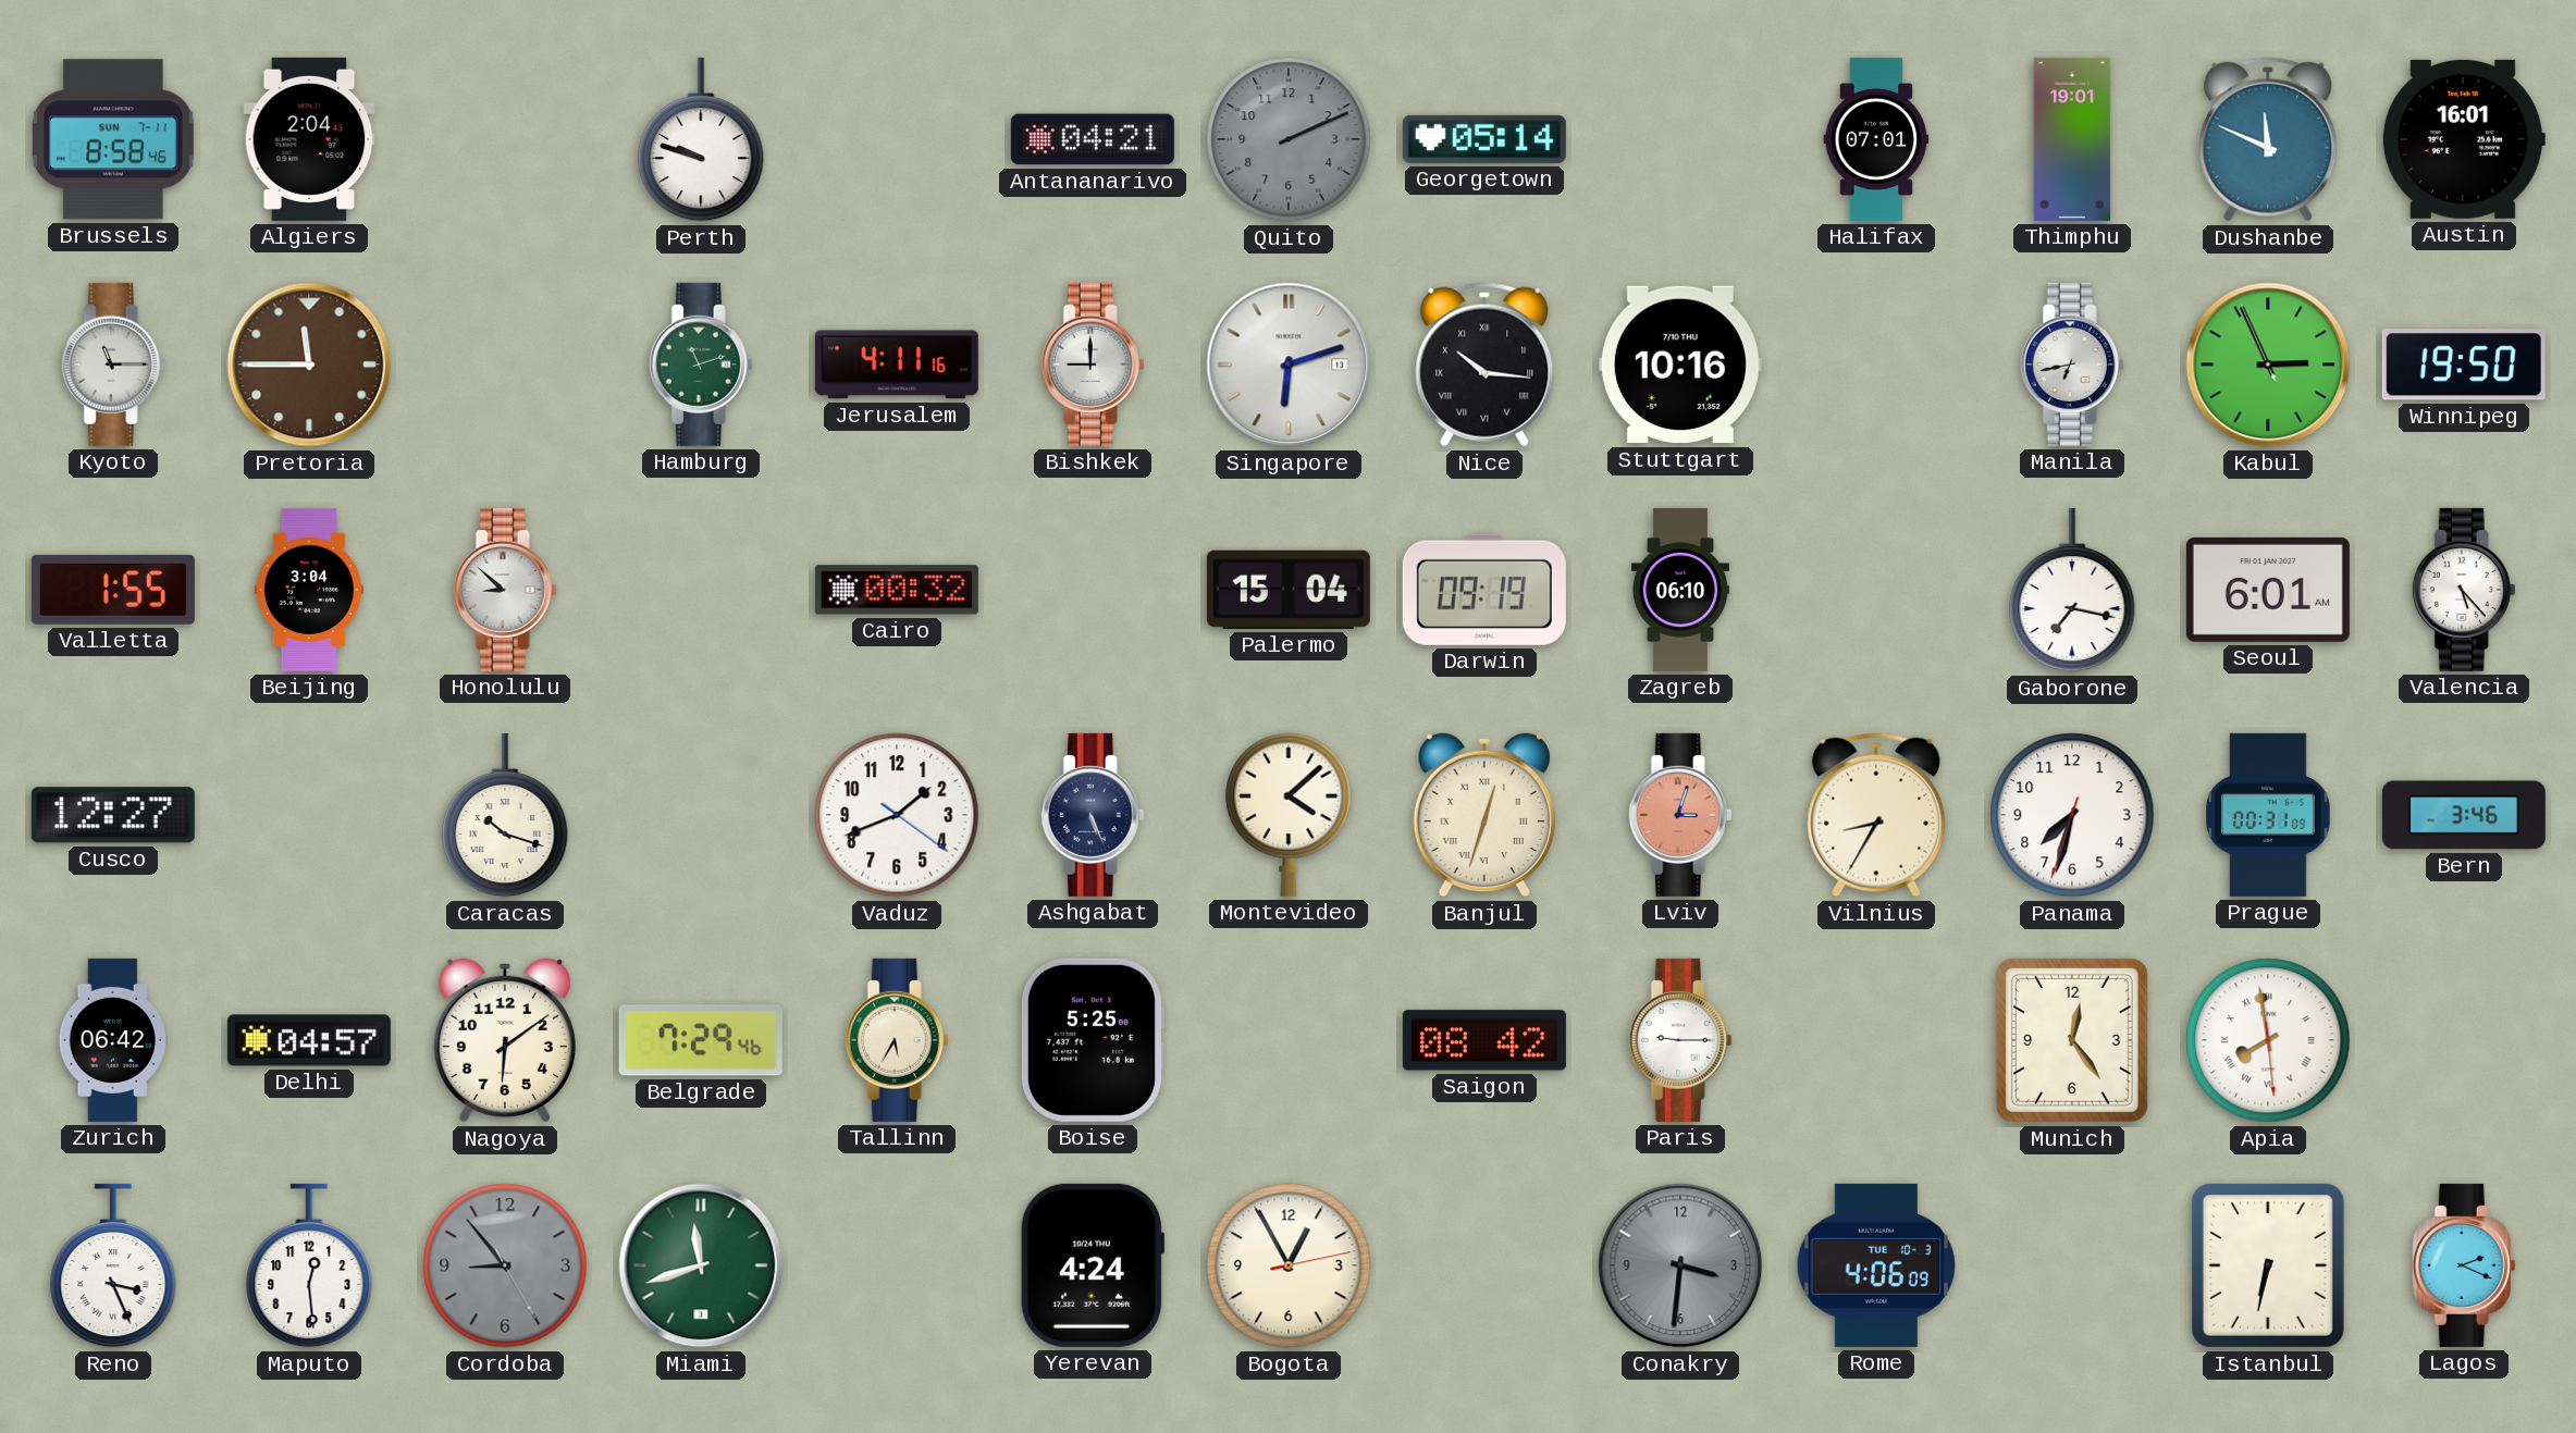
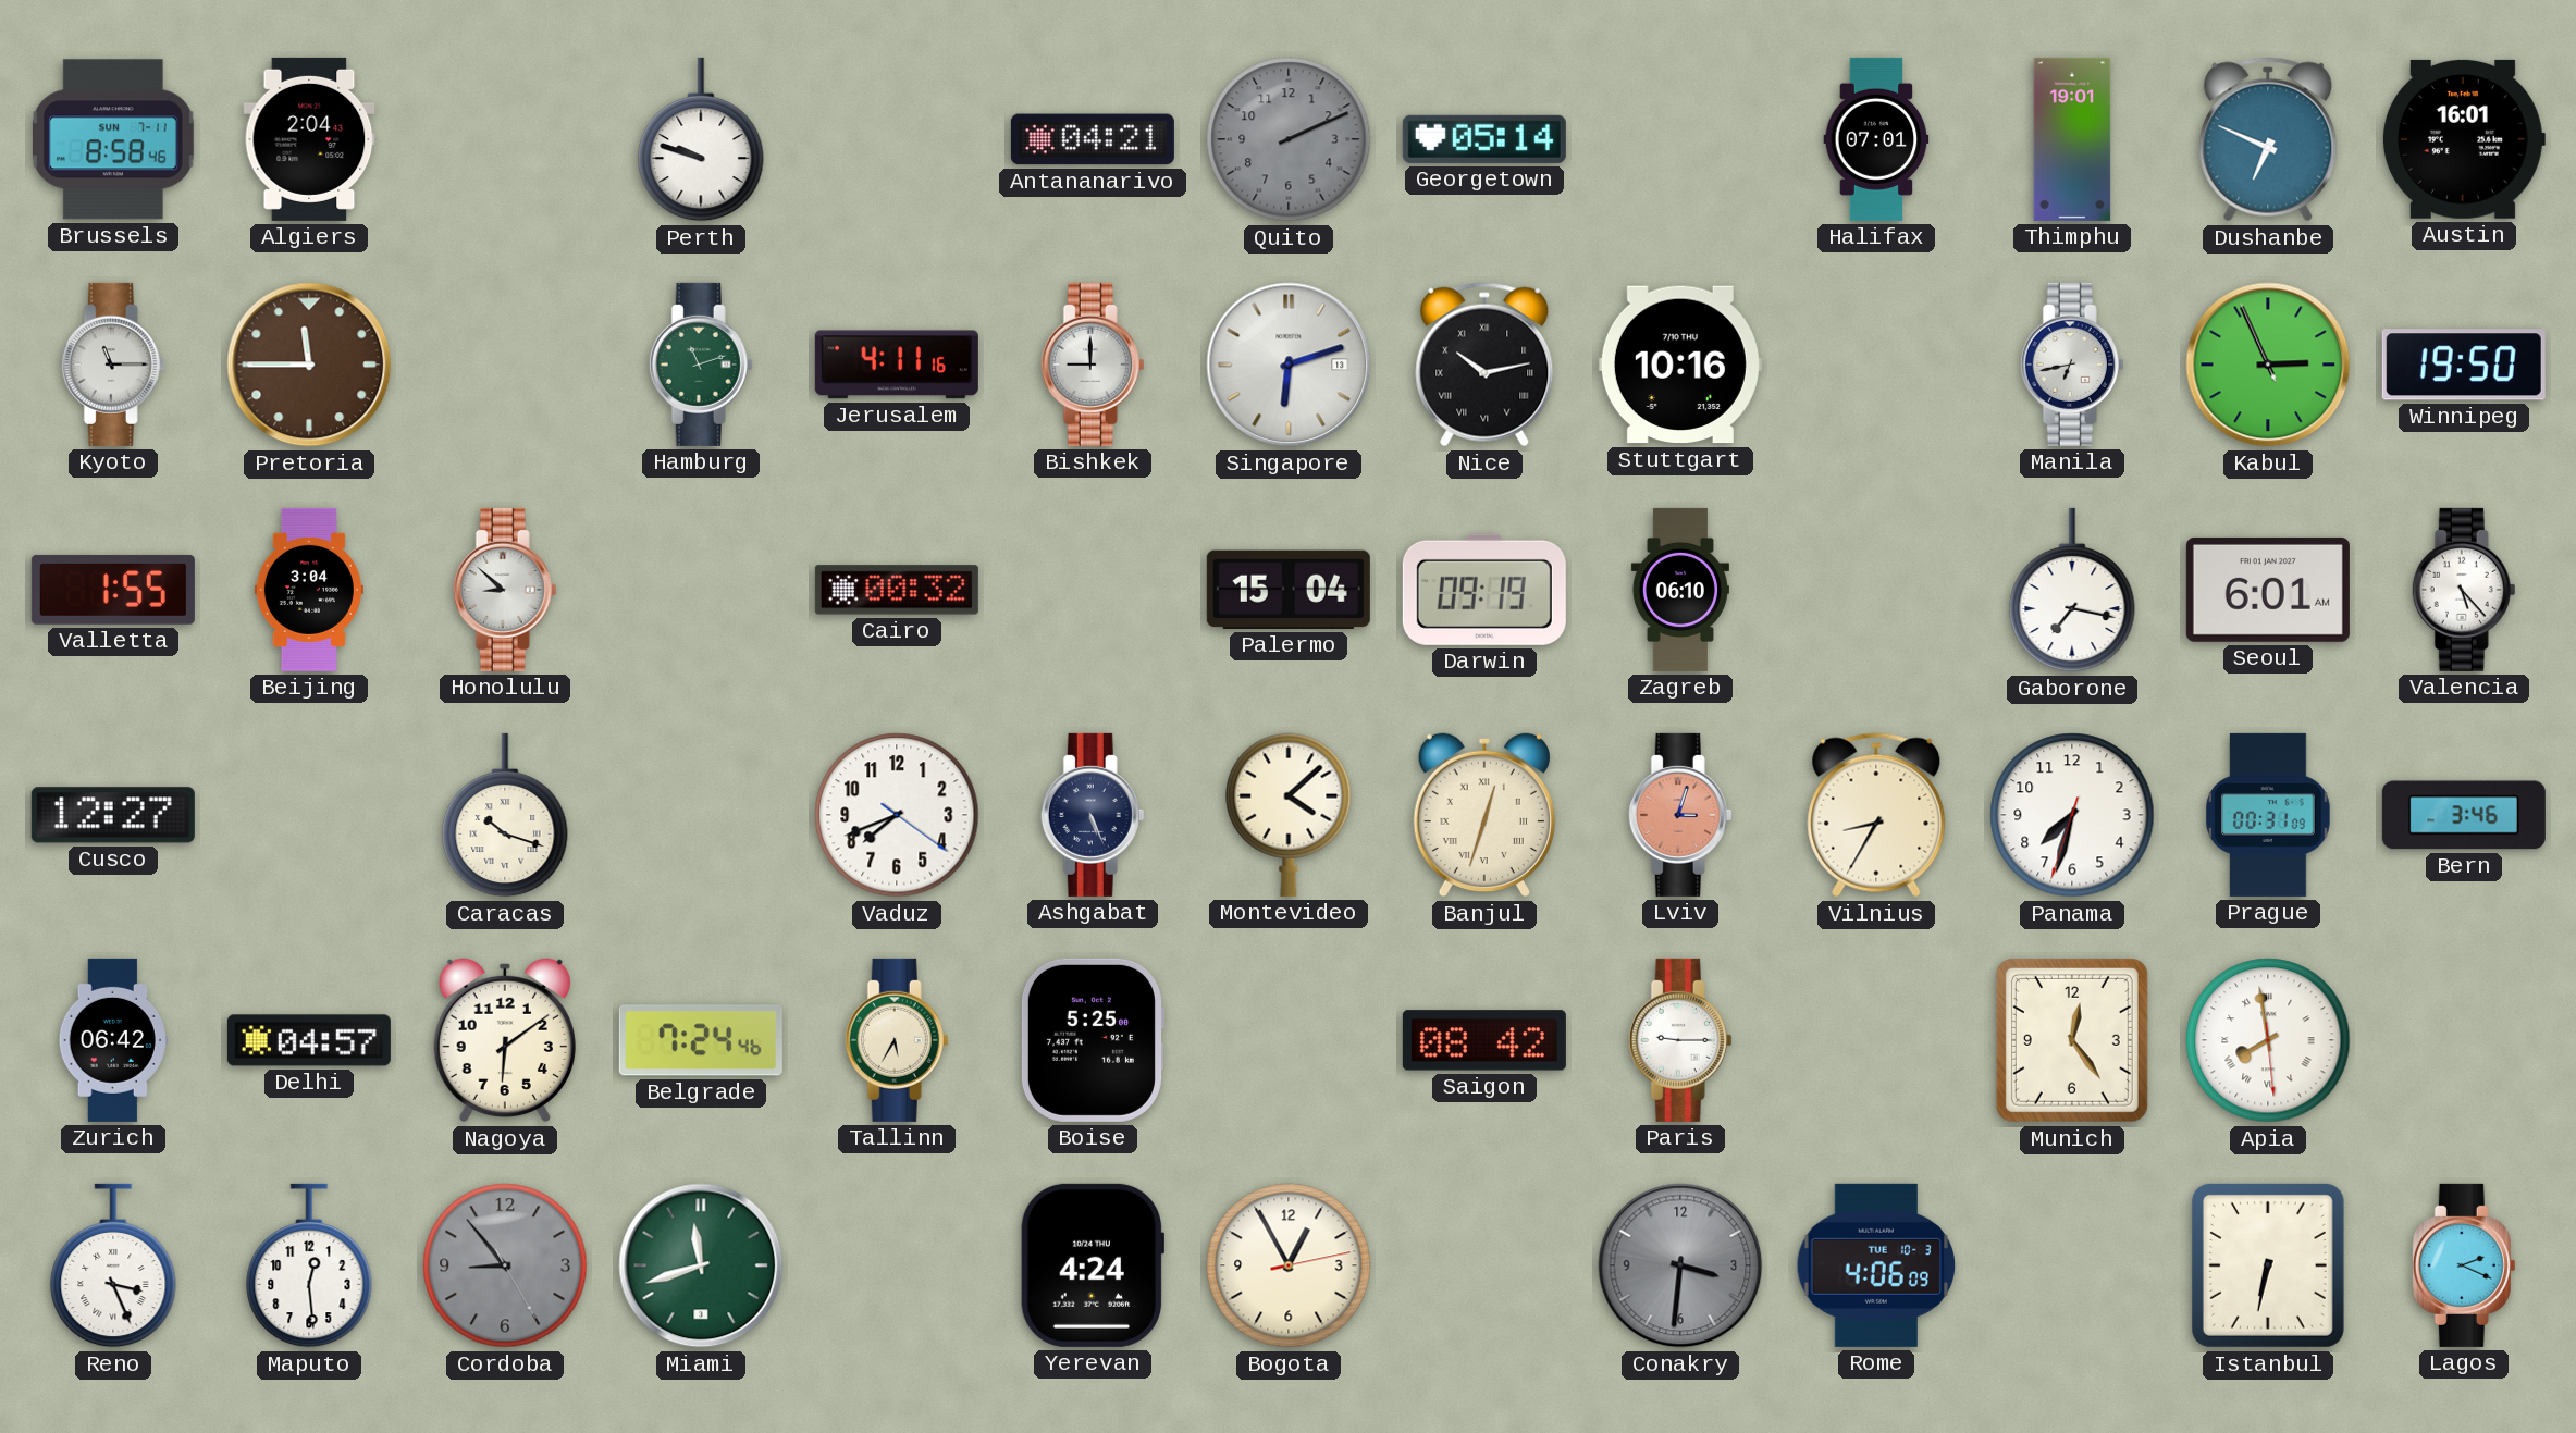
Dushanbe: 11:49 -> 6:49 (2268, 139)
Nice: 10:16 -> 10:13 (1484, 365)
Vaduz: 1:41 -> 7:41 (897, 815)
Belgrade: 7:29 -> 7:24 (701, 1040)
